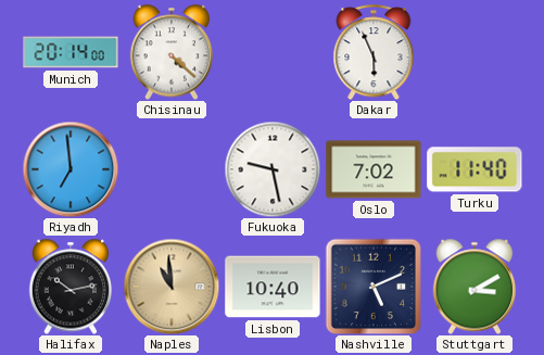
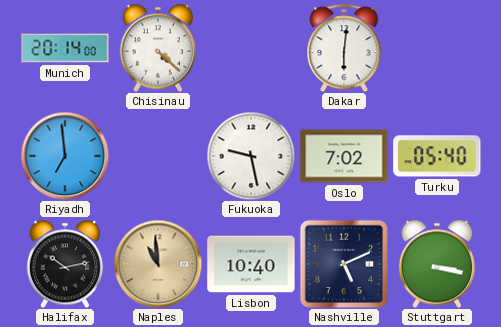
Dakar: 5:56 -> 6:01 (344, 48)
Turku: 11:40 -> 05:40 (437, 156)
Stuttgart: 3:10 -> 3:17 (437, 264)
